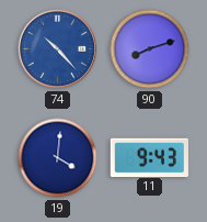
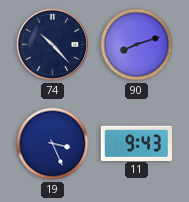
74 dial: blue -> navy (53, 45)
19: 4:01 -> 3:26 (53, 144)
